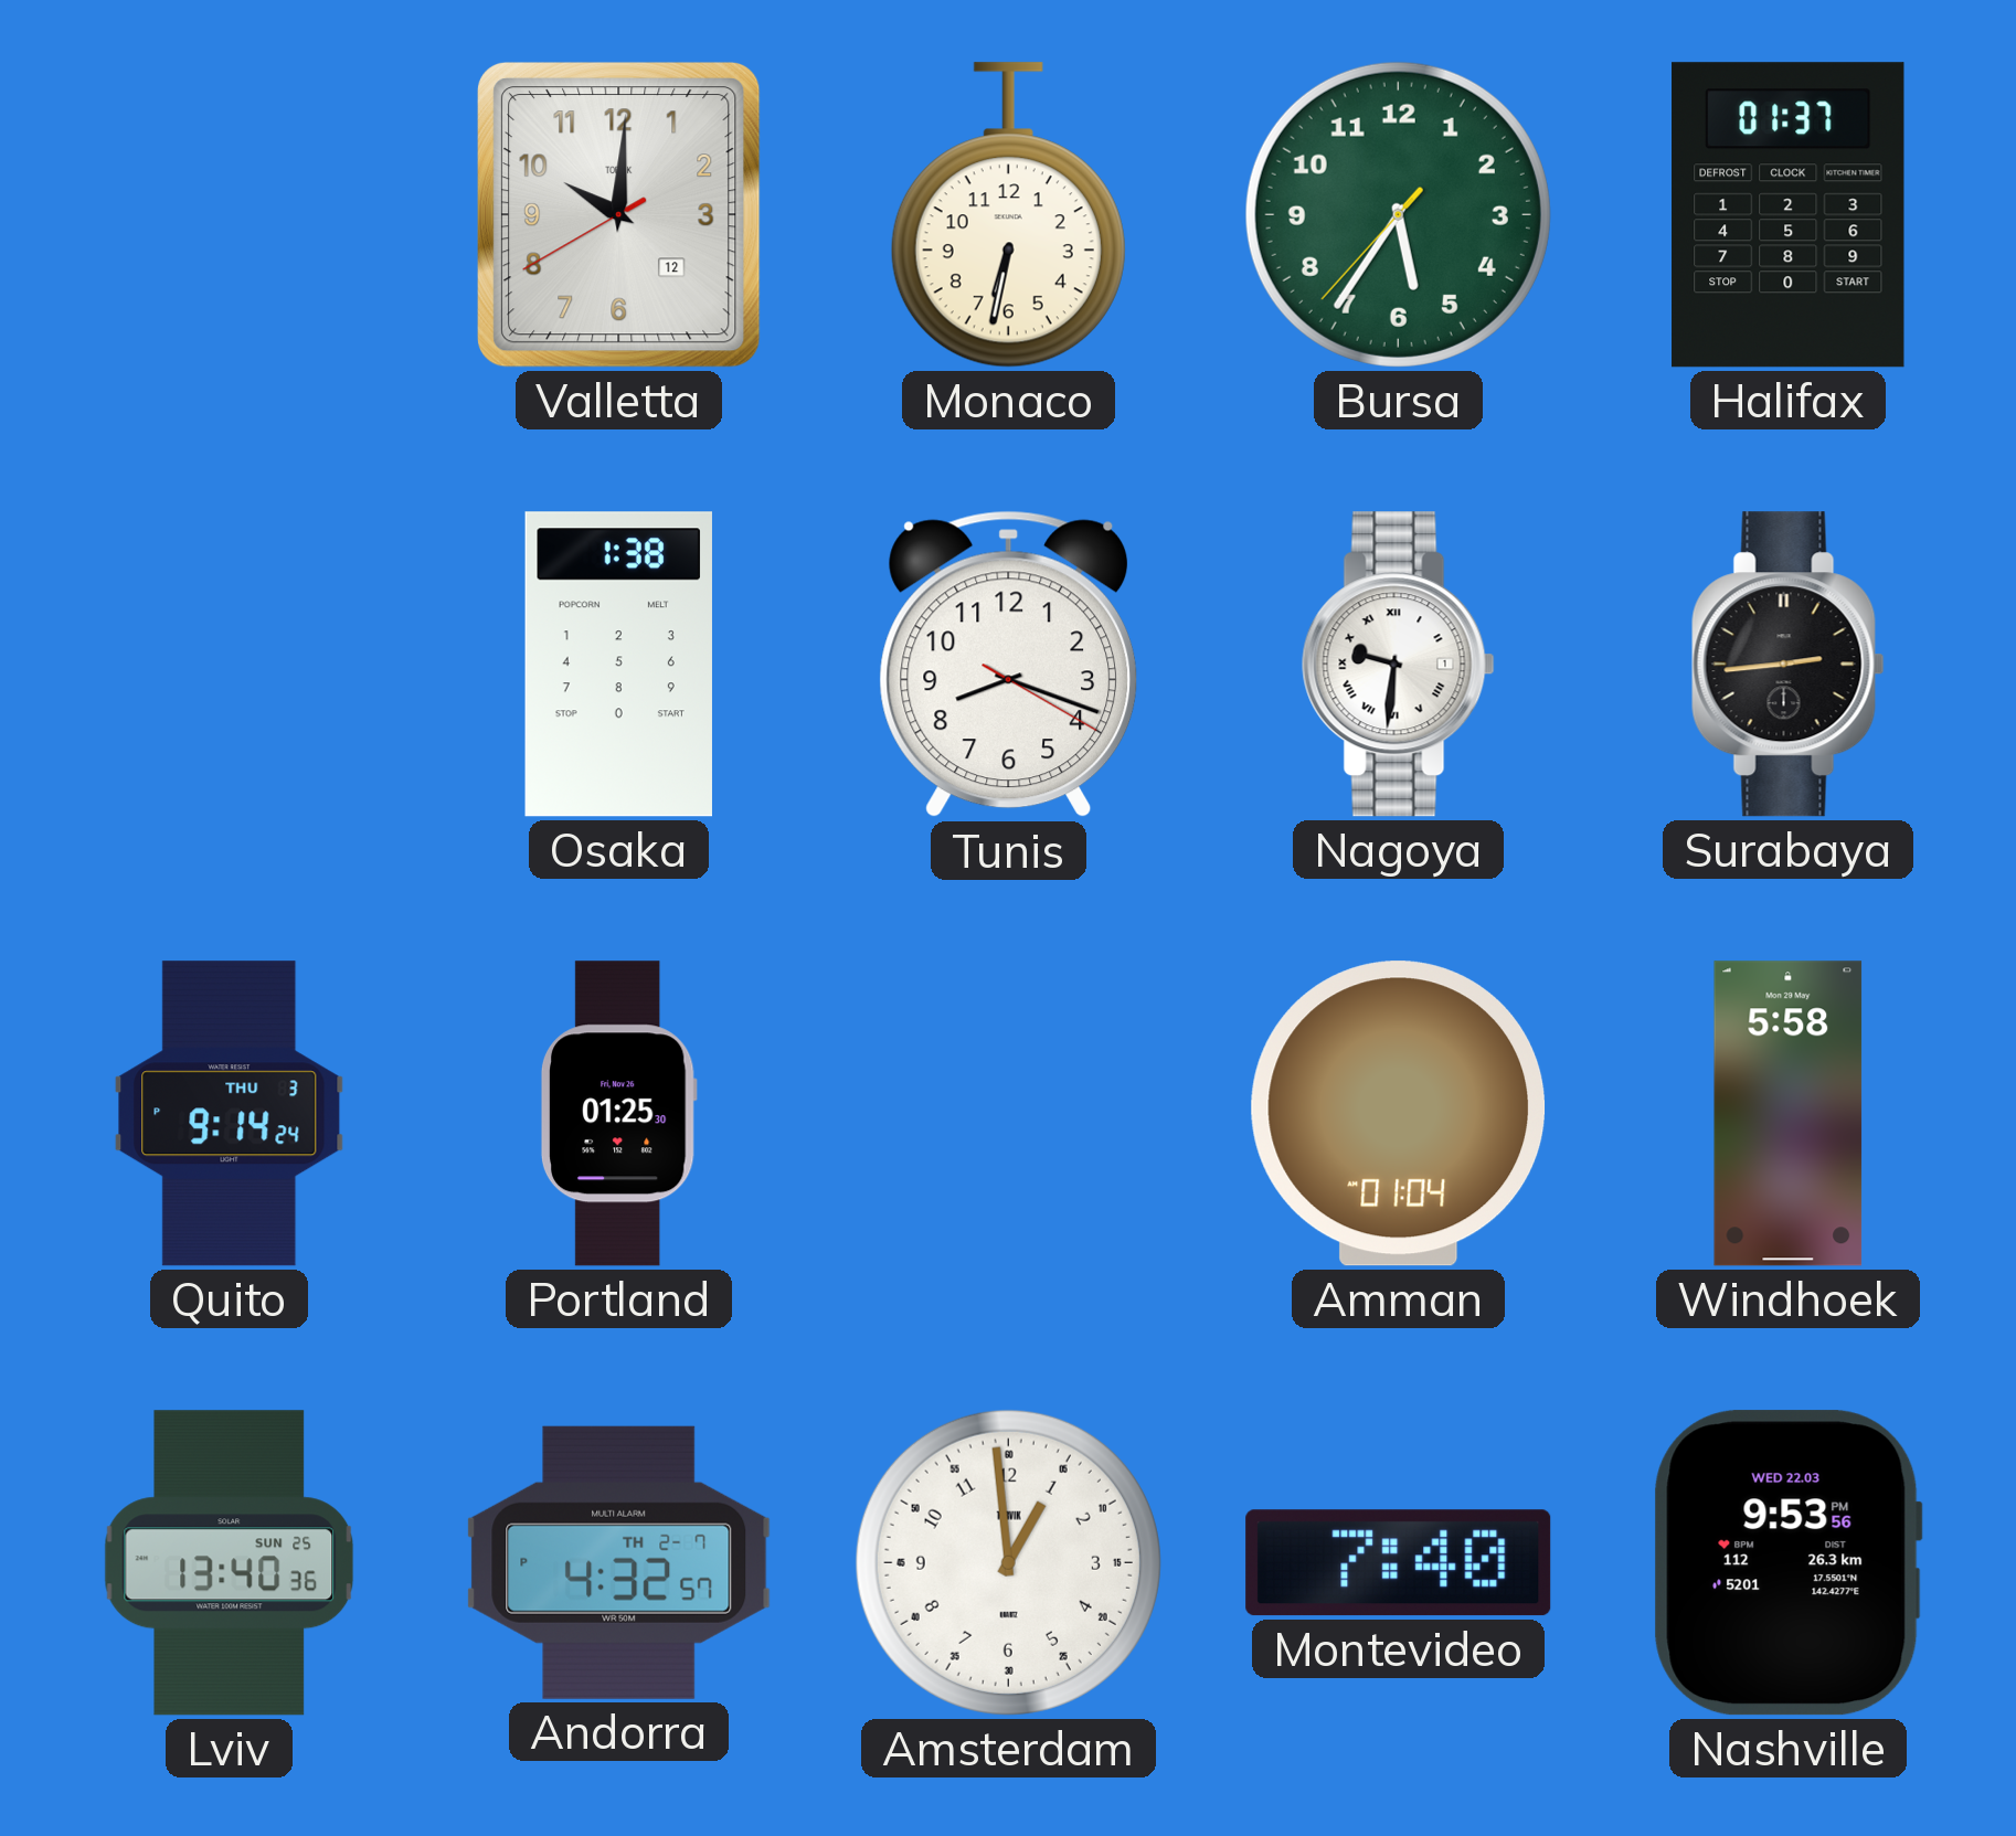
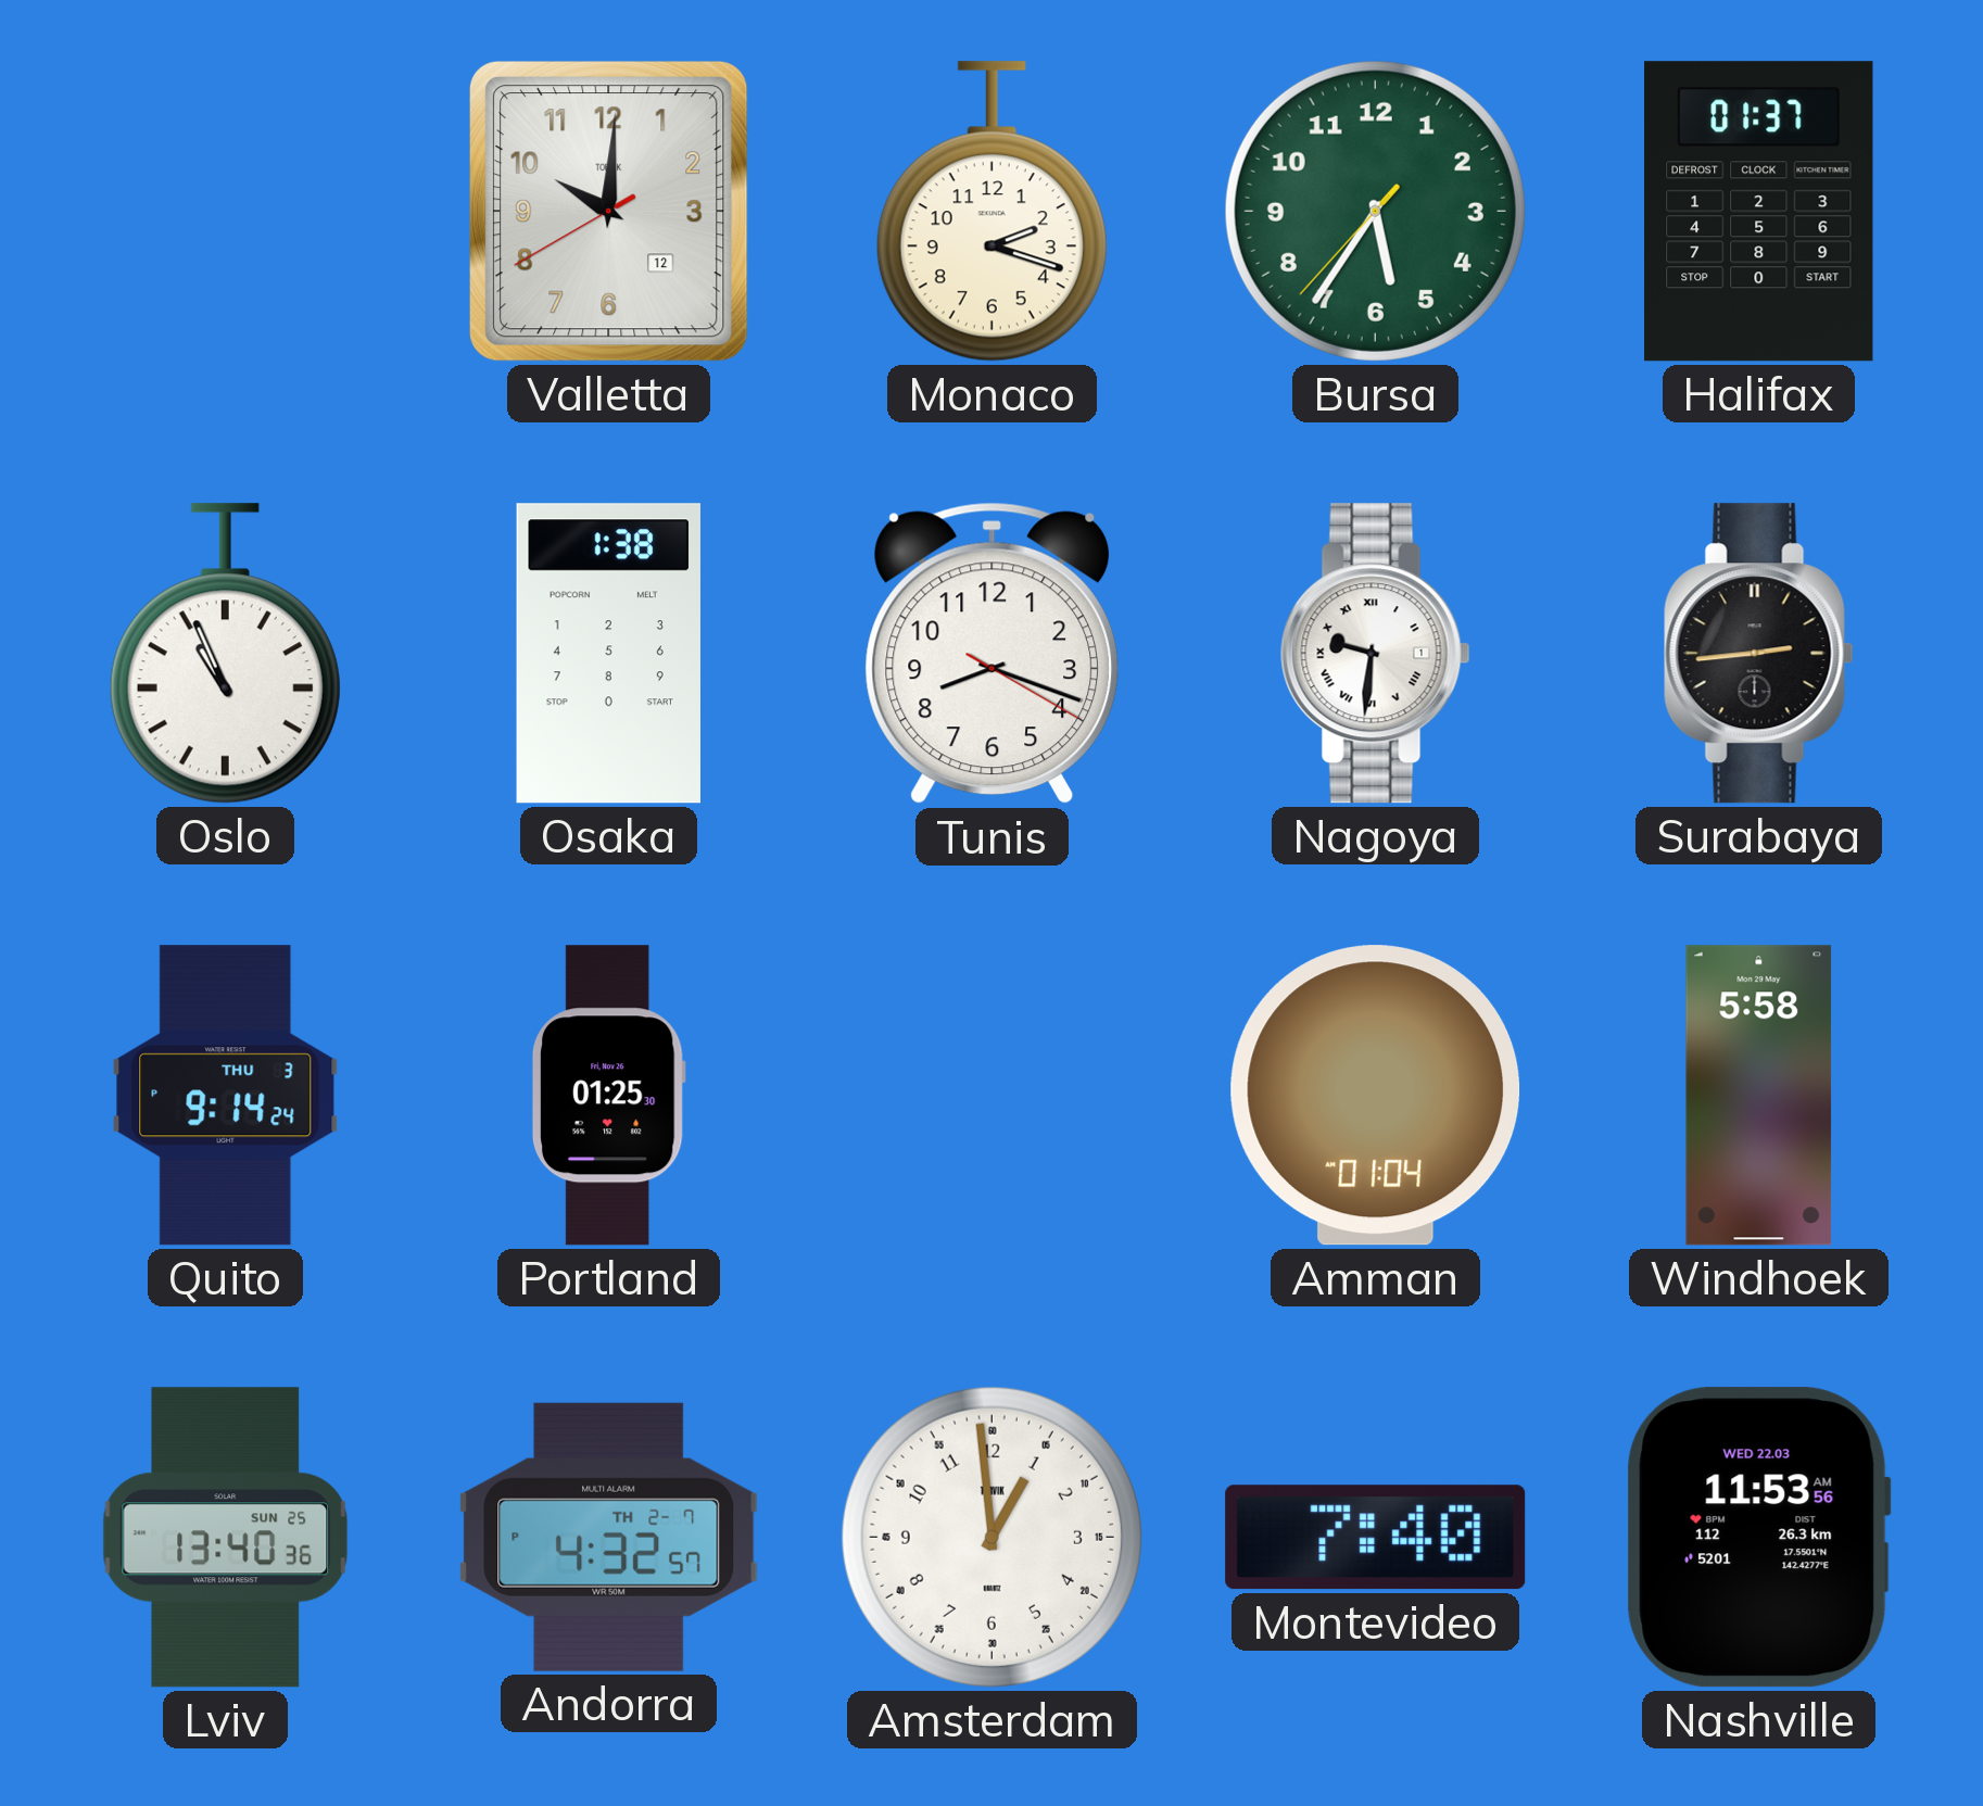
Monaco: 6:32 -> 2:18 (992, 212)
Oslo: none -> 10:56 (225, 654)
Nashville: 9:53 -> 11:53 (1758, 1538)
